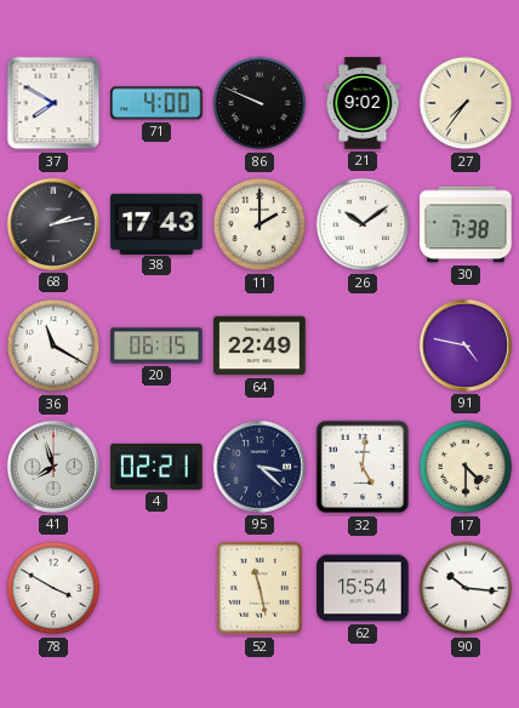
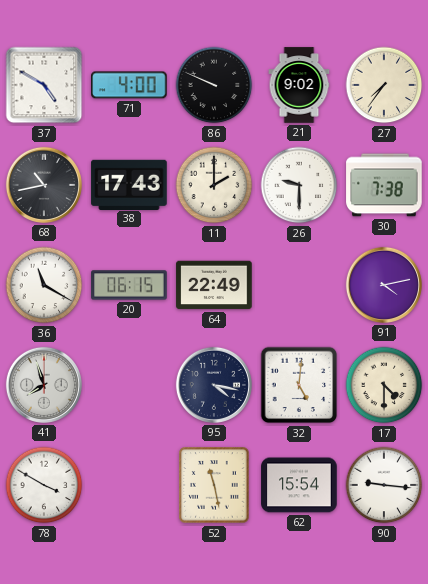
37: 7:50 -> 4:50 (44, 85)
68: 2:13 -> 10:43 (44, 185)
26: 10:09 -> 9:30 (299, 185)
91: 4:47 -> 4:13 (384, 285)
4: 02:21 -> none (156, 467)
95: 3:22 -> 4:17 (214, 385)
90: 10:16 -> 9:16 (384, 485)
